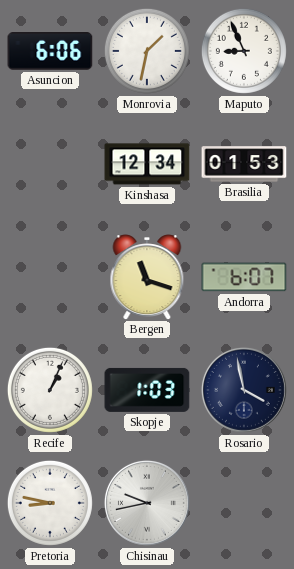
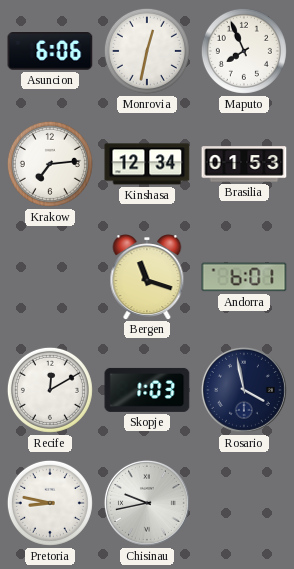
Monrovia: 1:32 -> 12:32 (147, 51)
Maputo: 8:56 -> 7:56 (244, 51)
Krakow: none -> 7:14 (50, 164)
Andorra: 6:07 -> 6:01 (244, 277)
Recife: 1:04 -> 12:10 (50, 390)
